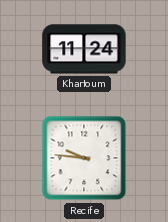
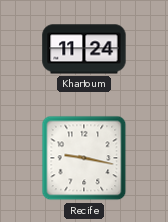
Recife: 9:46 -> 9:17 (84, 158)
